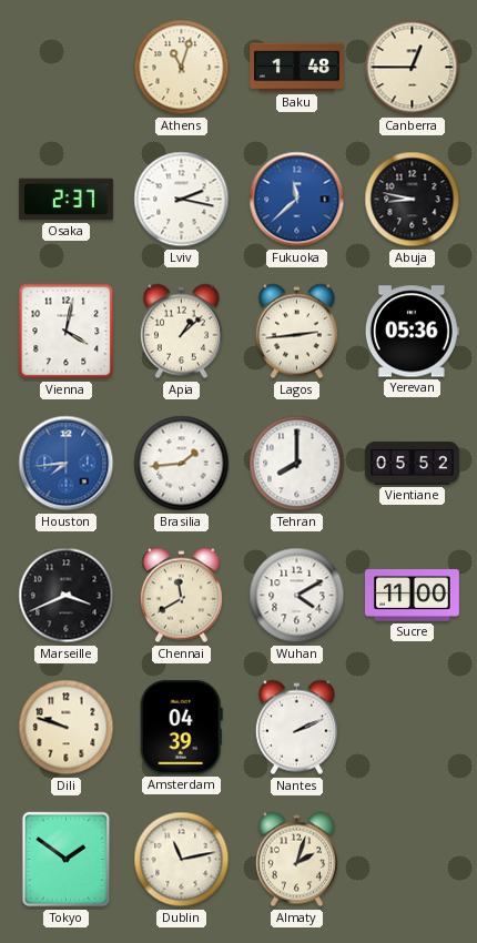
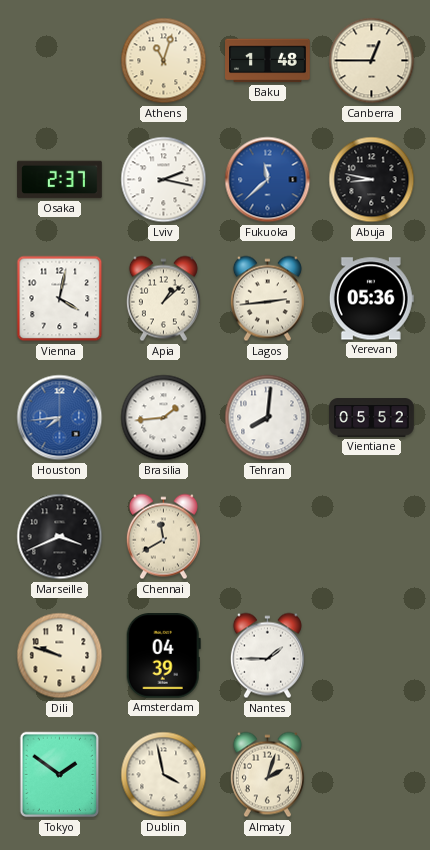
Tehran: 8:00 -> 8:01 (268, 418)
Wuhan: 4:10 -> none (297, 596)
Sucre: 11:00 -> none (413, 596)
Nantes: 2:11 -> 1:45 (267, 656)
Dublin: 11:13 -> 3:58 (164, 775)
